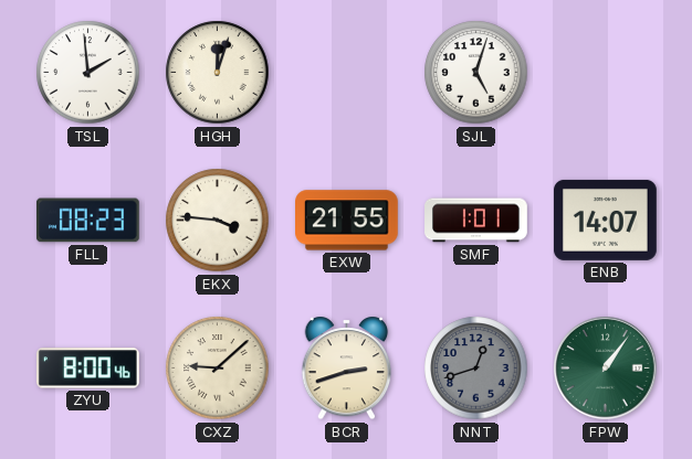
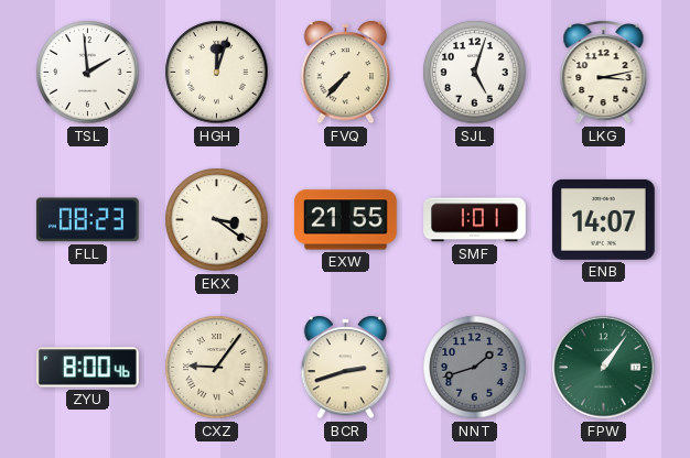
FVQ: none -> 7:37 (346, 73)
LKG: none -> 3:13 (604, 73)
EKX: 3:46 -> 3:21 (217, 220)
CXZ: 9:08 -> 9:06 (217, 368)
NNT: 12:42 -> 1:42 (475, 368)
